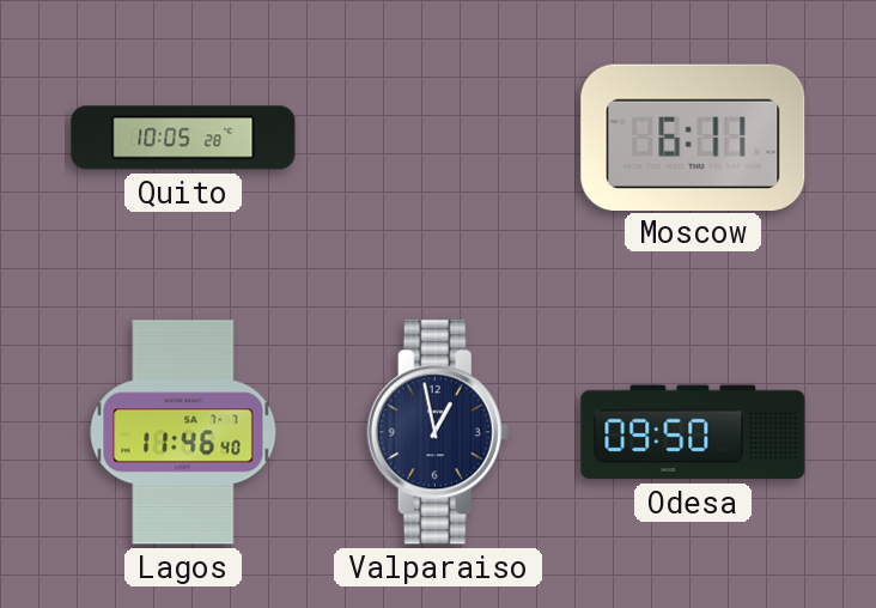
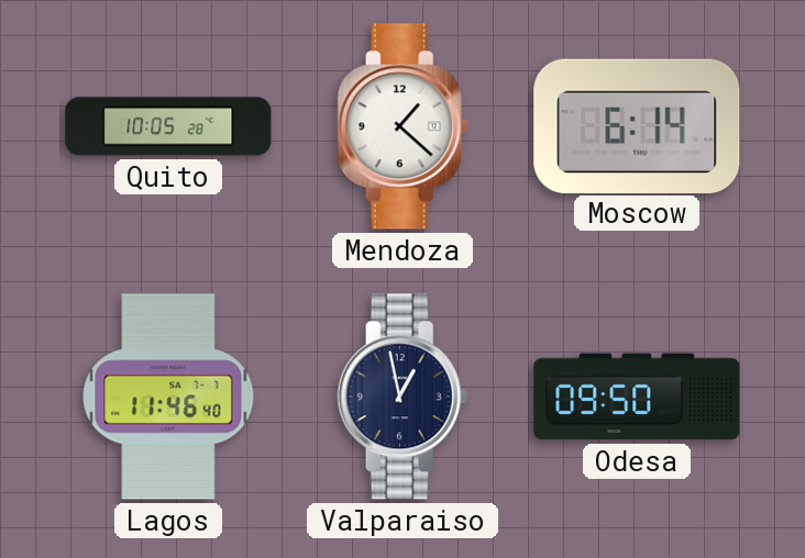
Mendoza: none -> 1:22 (402, 126)
Moscow: 6:11 -> 6:14 (637, 125)
